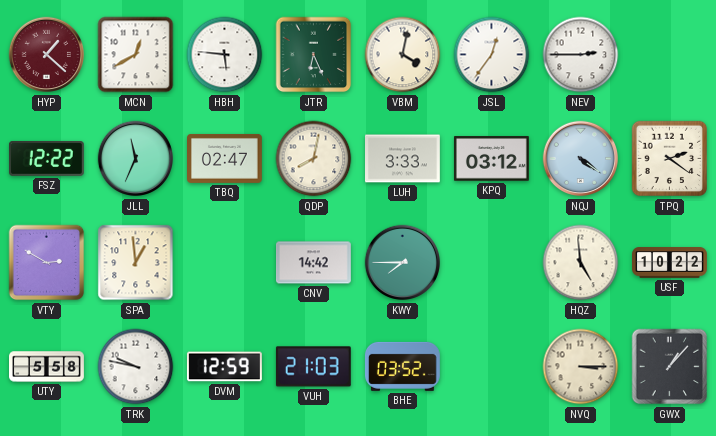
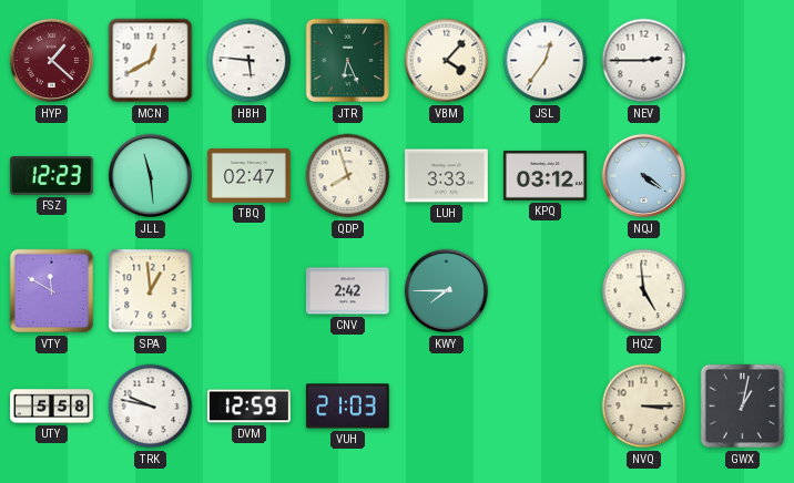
VBM: 4:02 -> 4:07 (447, 61)
FSZ: 12:22 -> 12:23 (51, 175)
JLL: 11:34 -> 11:29 (151, 176)
QDP: 8:02 -> 7:57 (348, 176)
TPQ: 2:21 -> none (670, 159)
VTY: 2:50 -> 11:50 (52, 291)
CNV: 14:42 -> 2:42 (348, 291)
USF: 10:22 -> none (670, 263)
BHE: 03:52 -> none (402, 366)
GWX: 1:07 -> 1:02 (743, 407)
